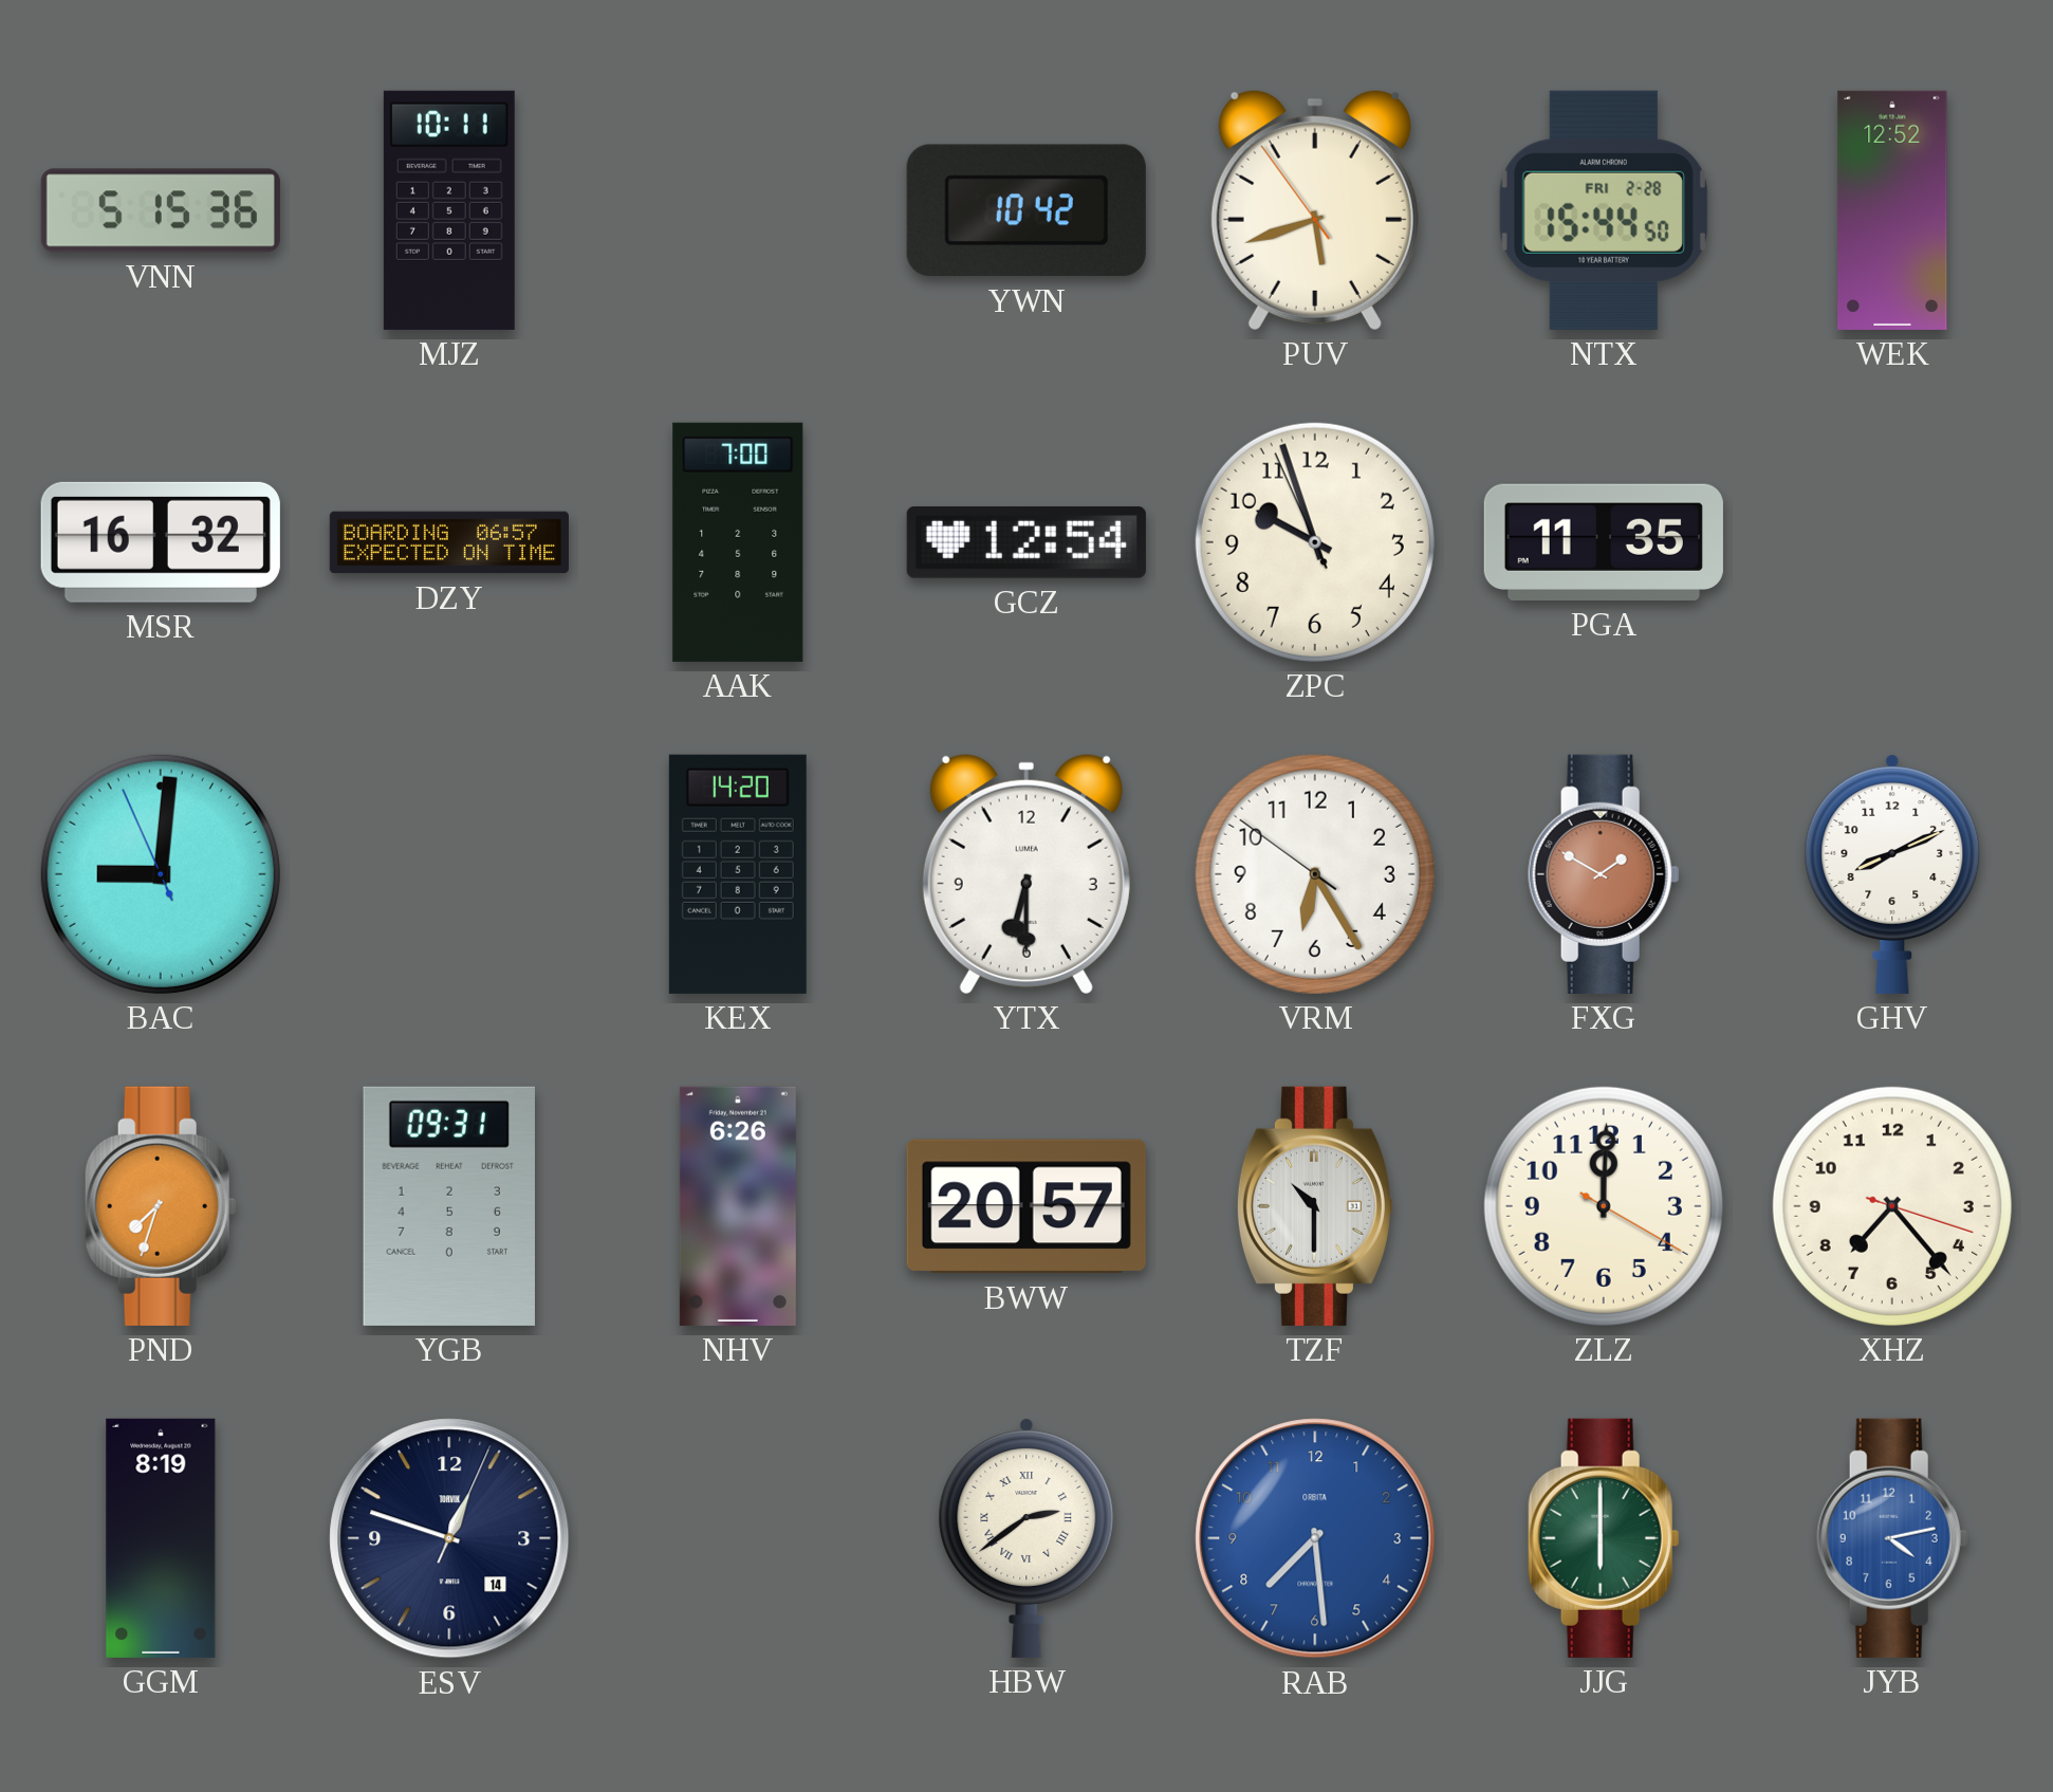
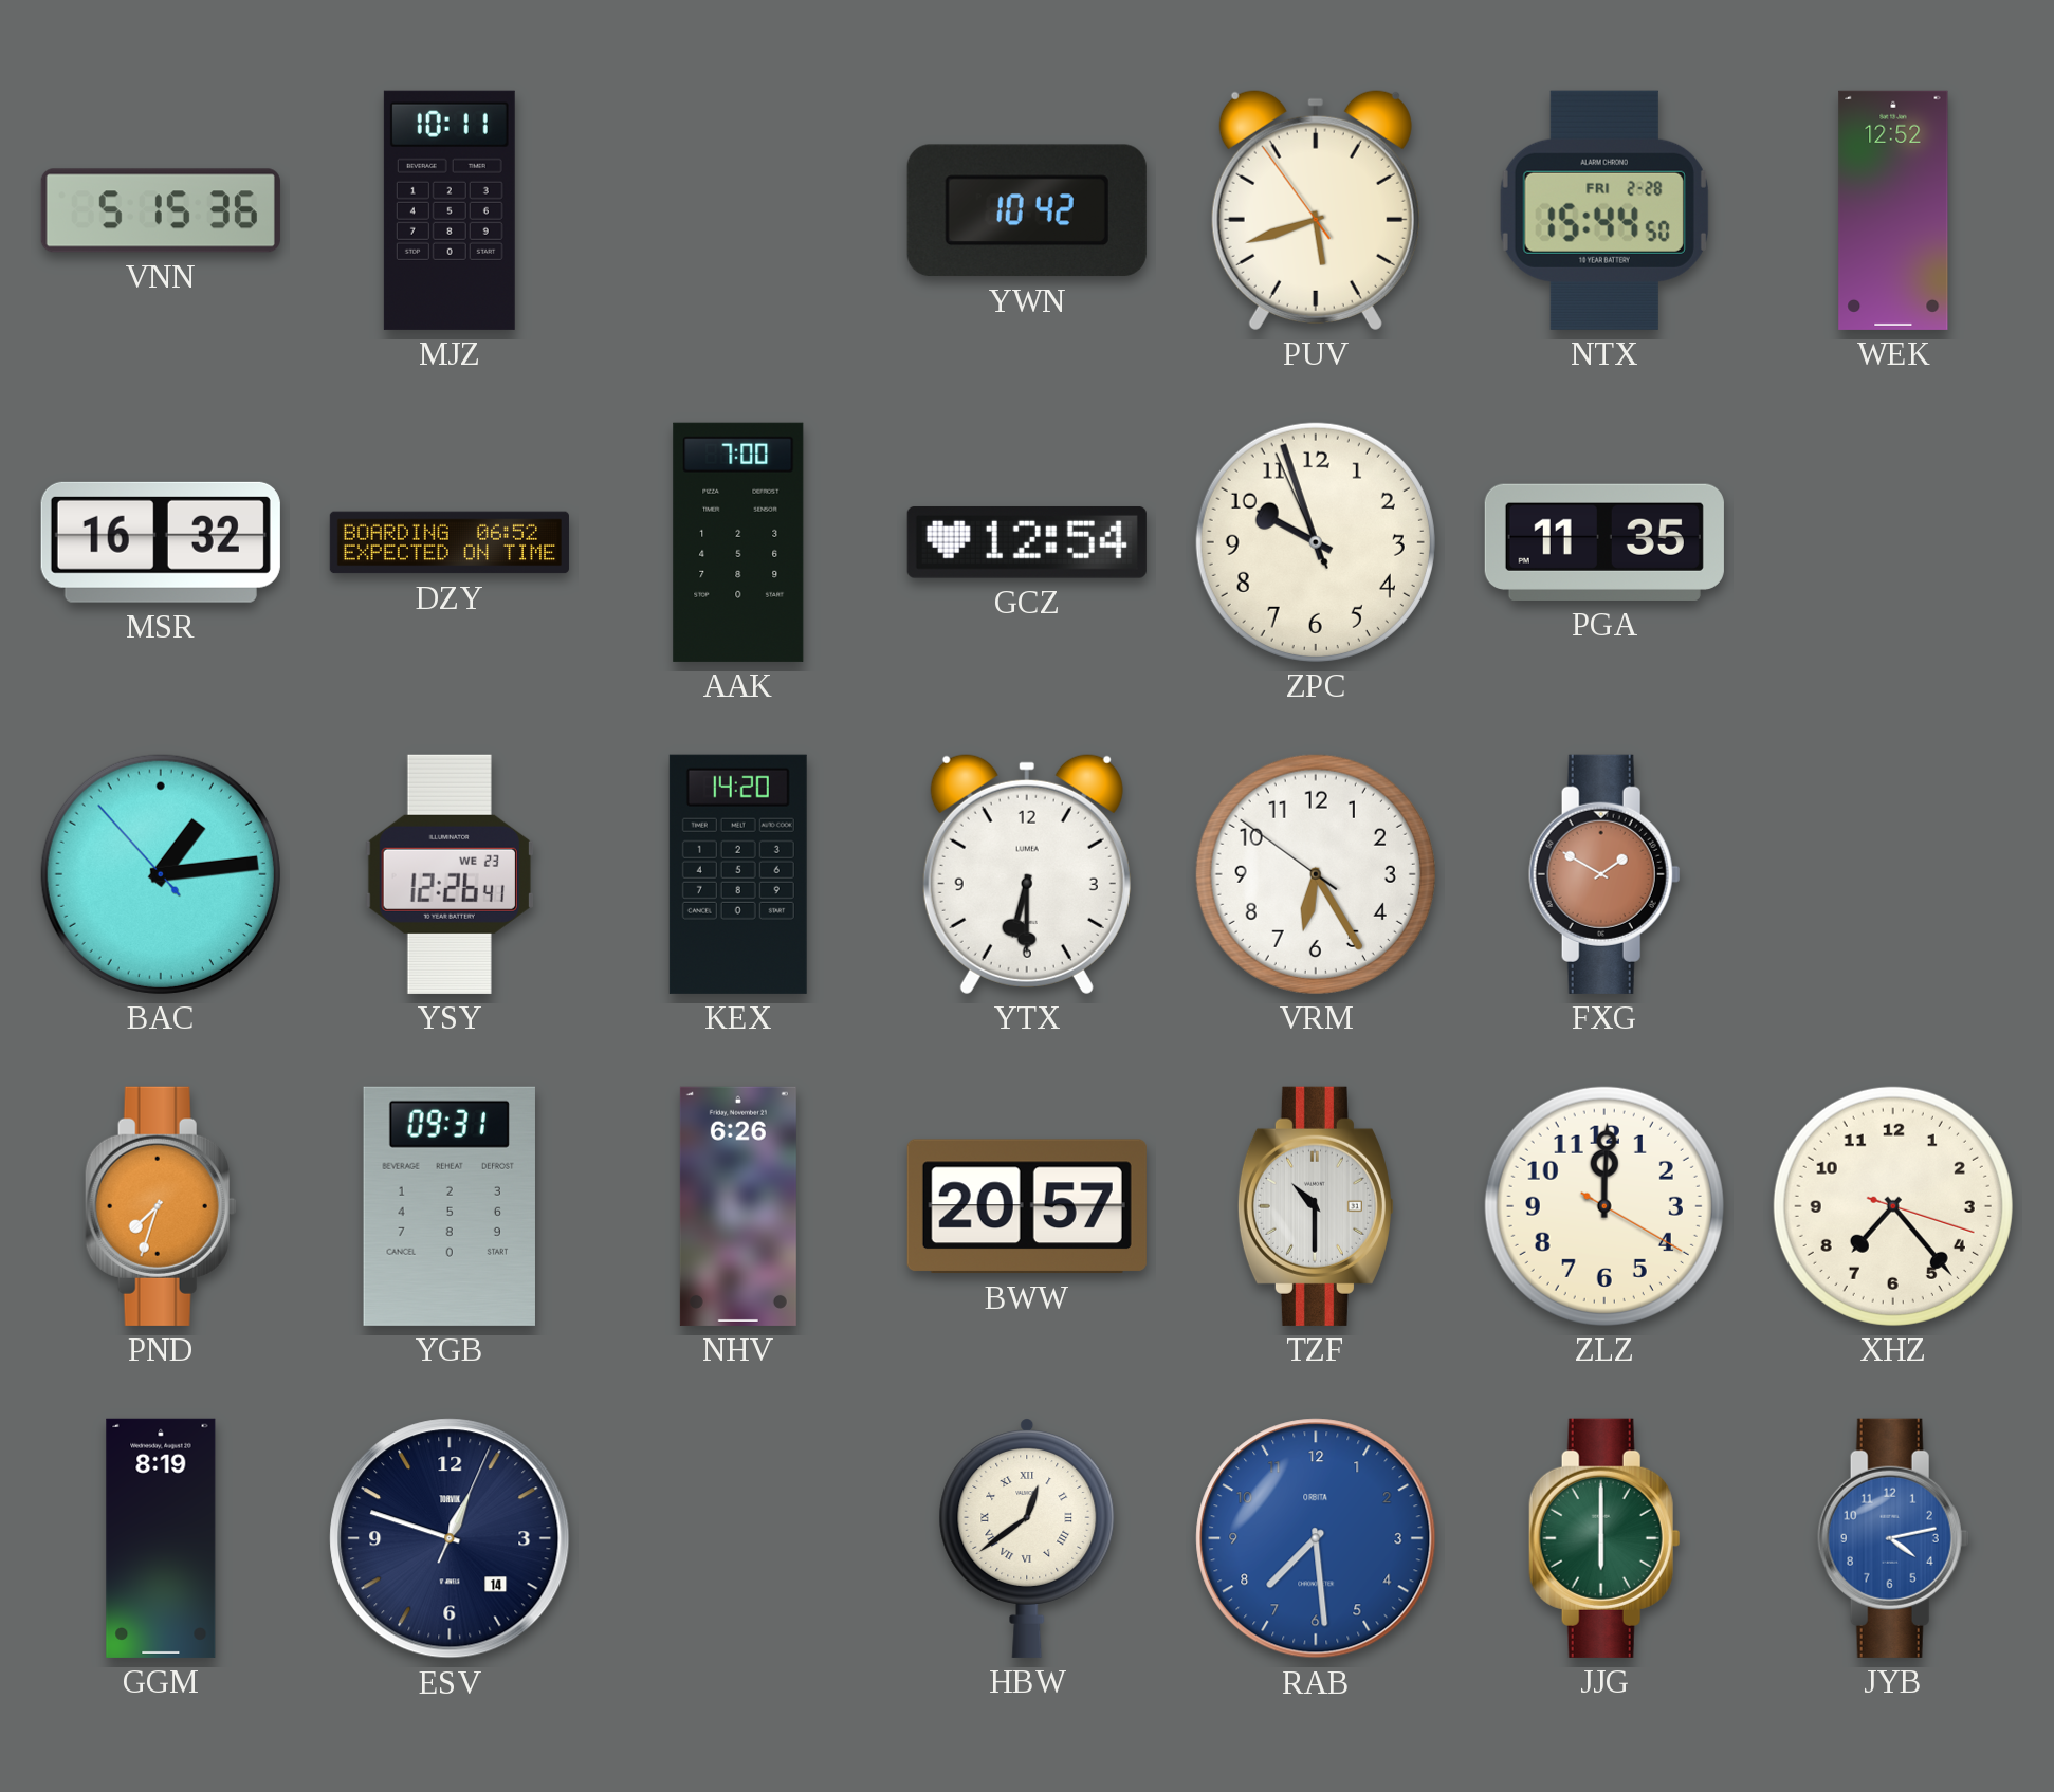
DZY: 06:57 -> 06:52 (450, 542)
BAC: 9:00 -> 1:13 (161, 874)
YSY: none -> 12:26 (450, 874)
GHV: 8:11 -> none (1892, 874)
HBW: 2:39 -> 12:39 (1027, 1538)
